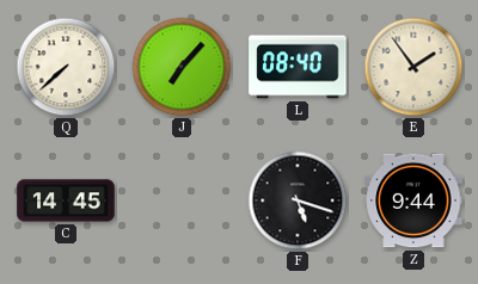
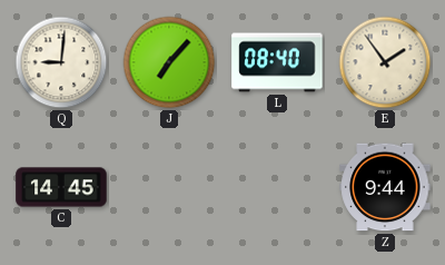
Q: 7:38 -> 9:01 (61, 62)
F: 5:18 -> none (298, 200)
